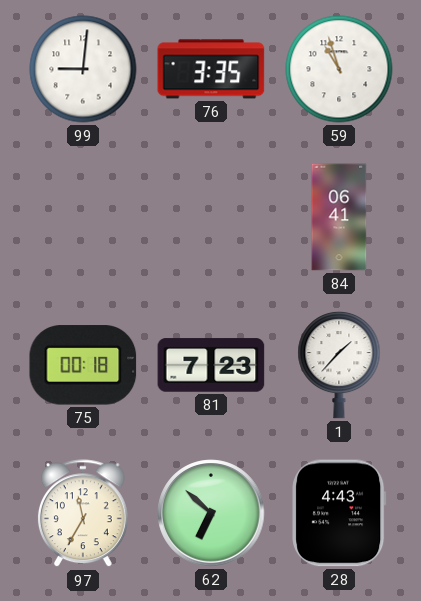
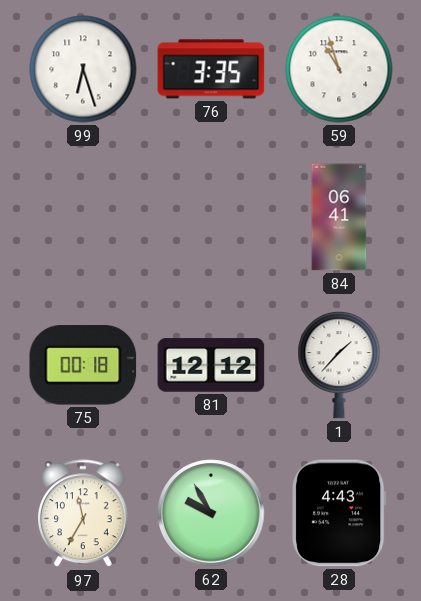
99: 9:01 -> 6:27 (83, 69)
81: 7:23 -> 12:12 (211, 365)
62: 6:52 -> 9:55 (211, 513)
